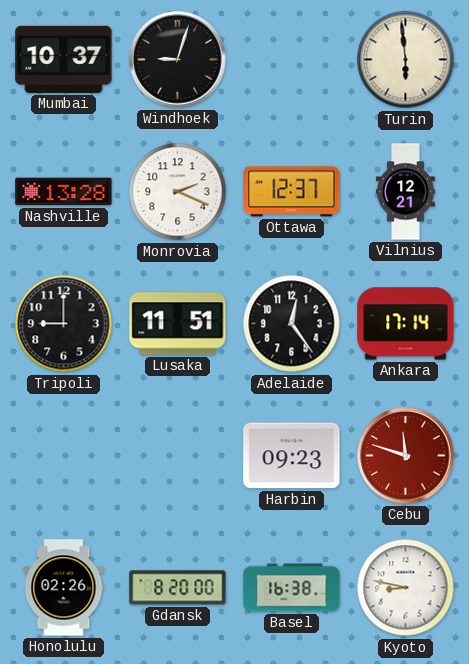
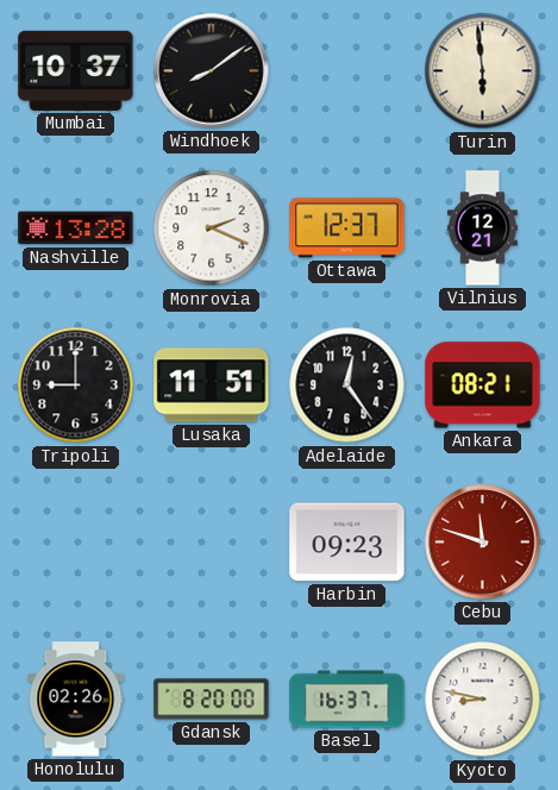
Windhoek: 9:03 -> 8:09 (212, 71)
Ankara: 17:14 -> 08:21 (483, 385)
Basel: 16:38 -> 16:37 (347, 700)
